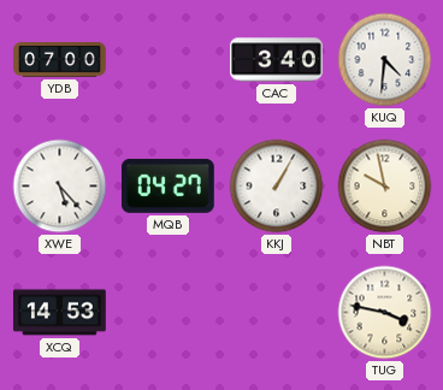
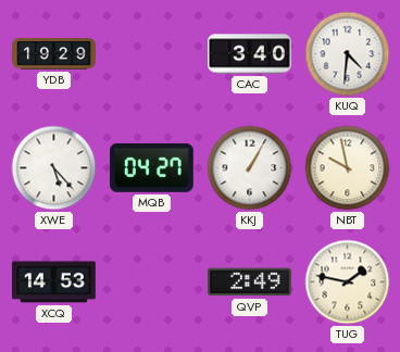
YDB: 07:00 -> 19:29 (54, 54)
QVP: none -> 2:49 (250, 282)
TUG: 3:47 -> 1:47 (348, 282)
